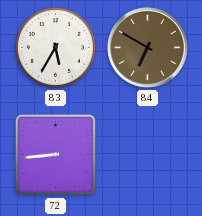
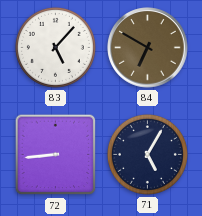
83: 5:35 -> 5:07 (55, 47)
71: none -> 5:05 (147, 154)
